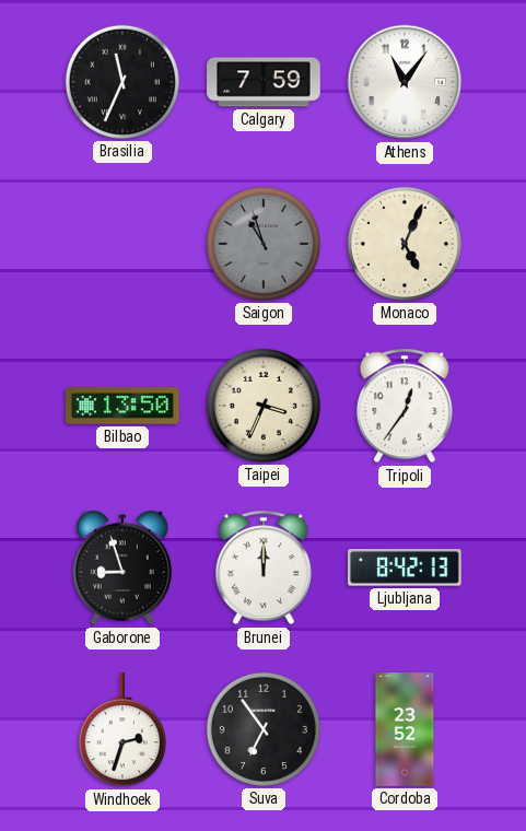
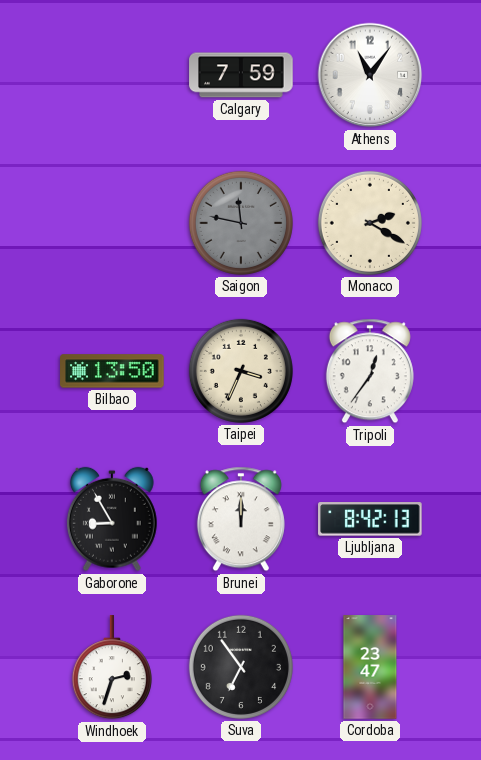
Brasilia: 11:34 -> none (122, 82)
Saigon: 10:57 -> 11:47 (241, 223)
Monaco: 5:04 -> 2:20 (370, 223)
Gaborone: 8:57 -> 8:55 (112, 519)
Cordoba: 23:52 -> 23:47 (370, 667)
